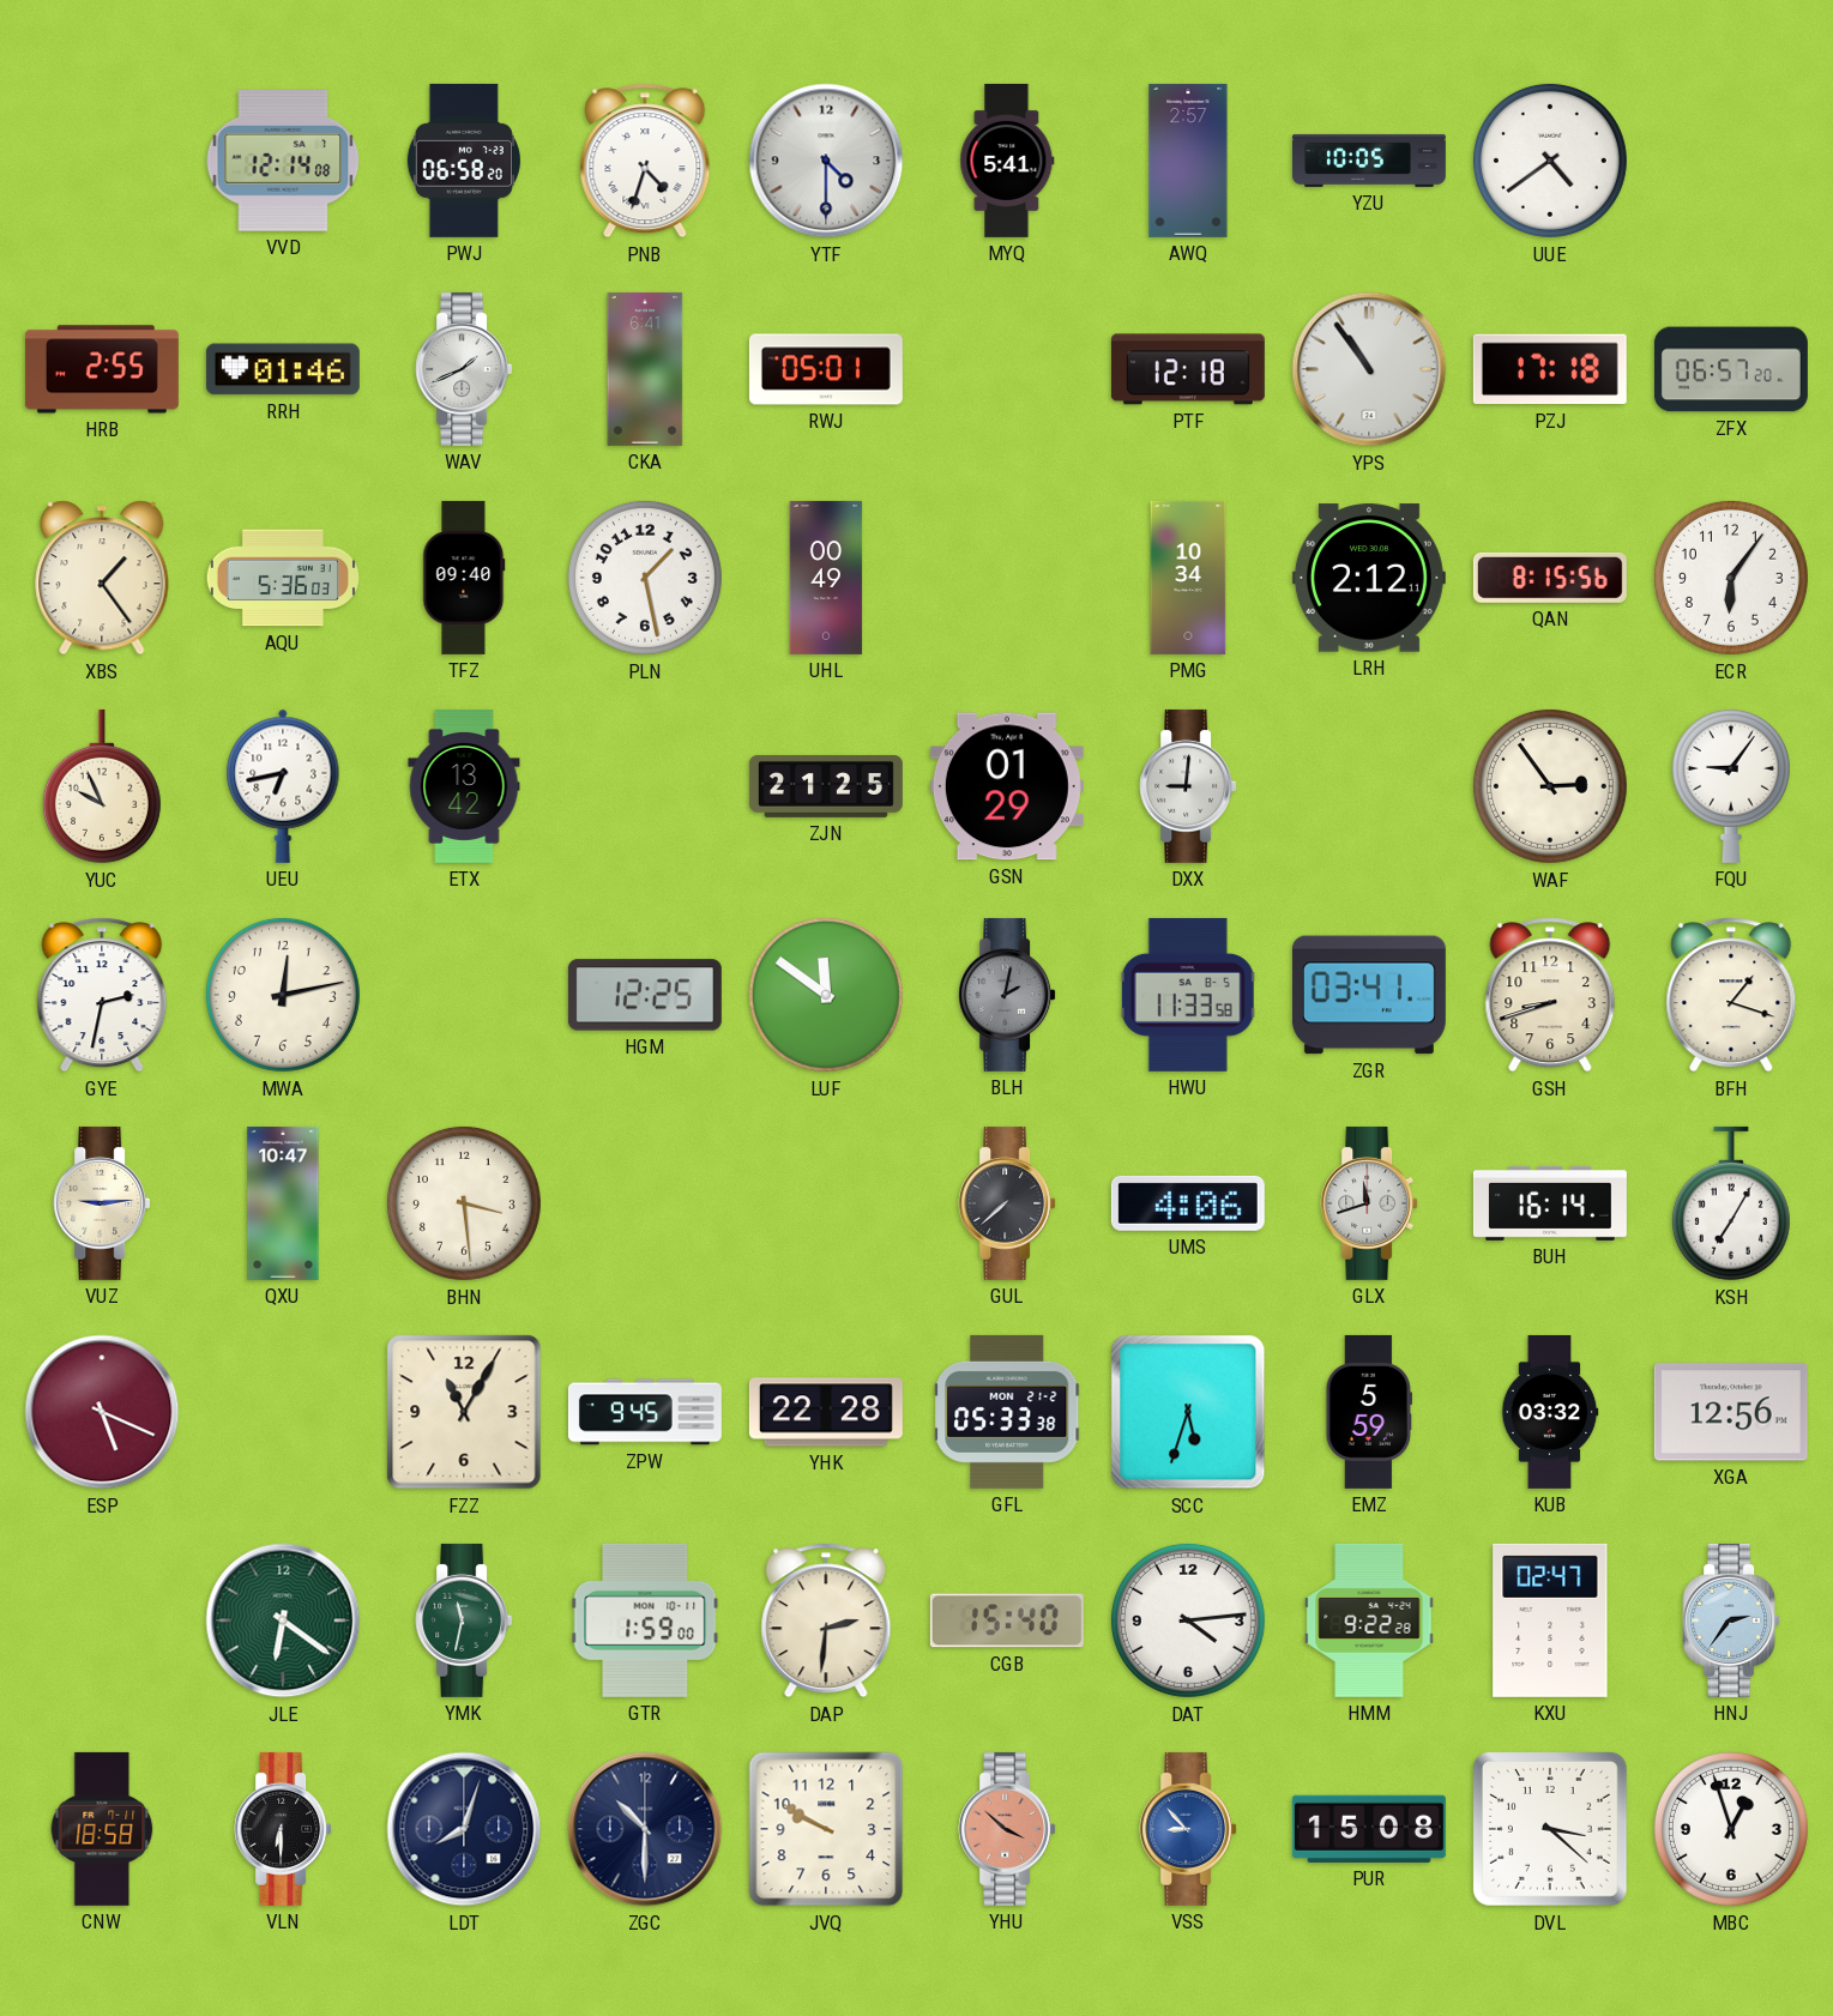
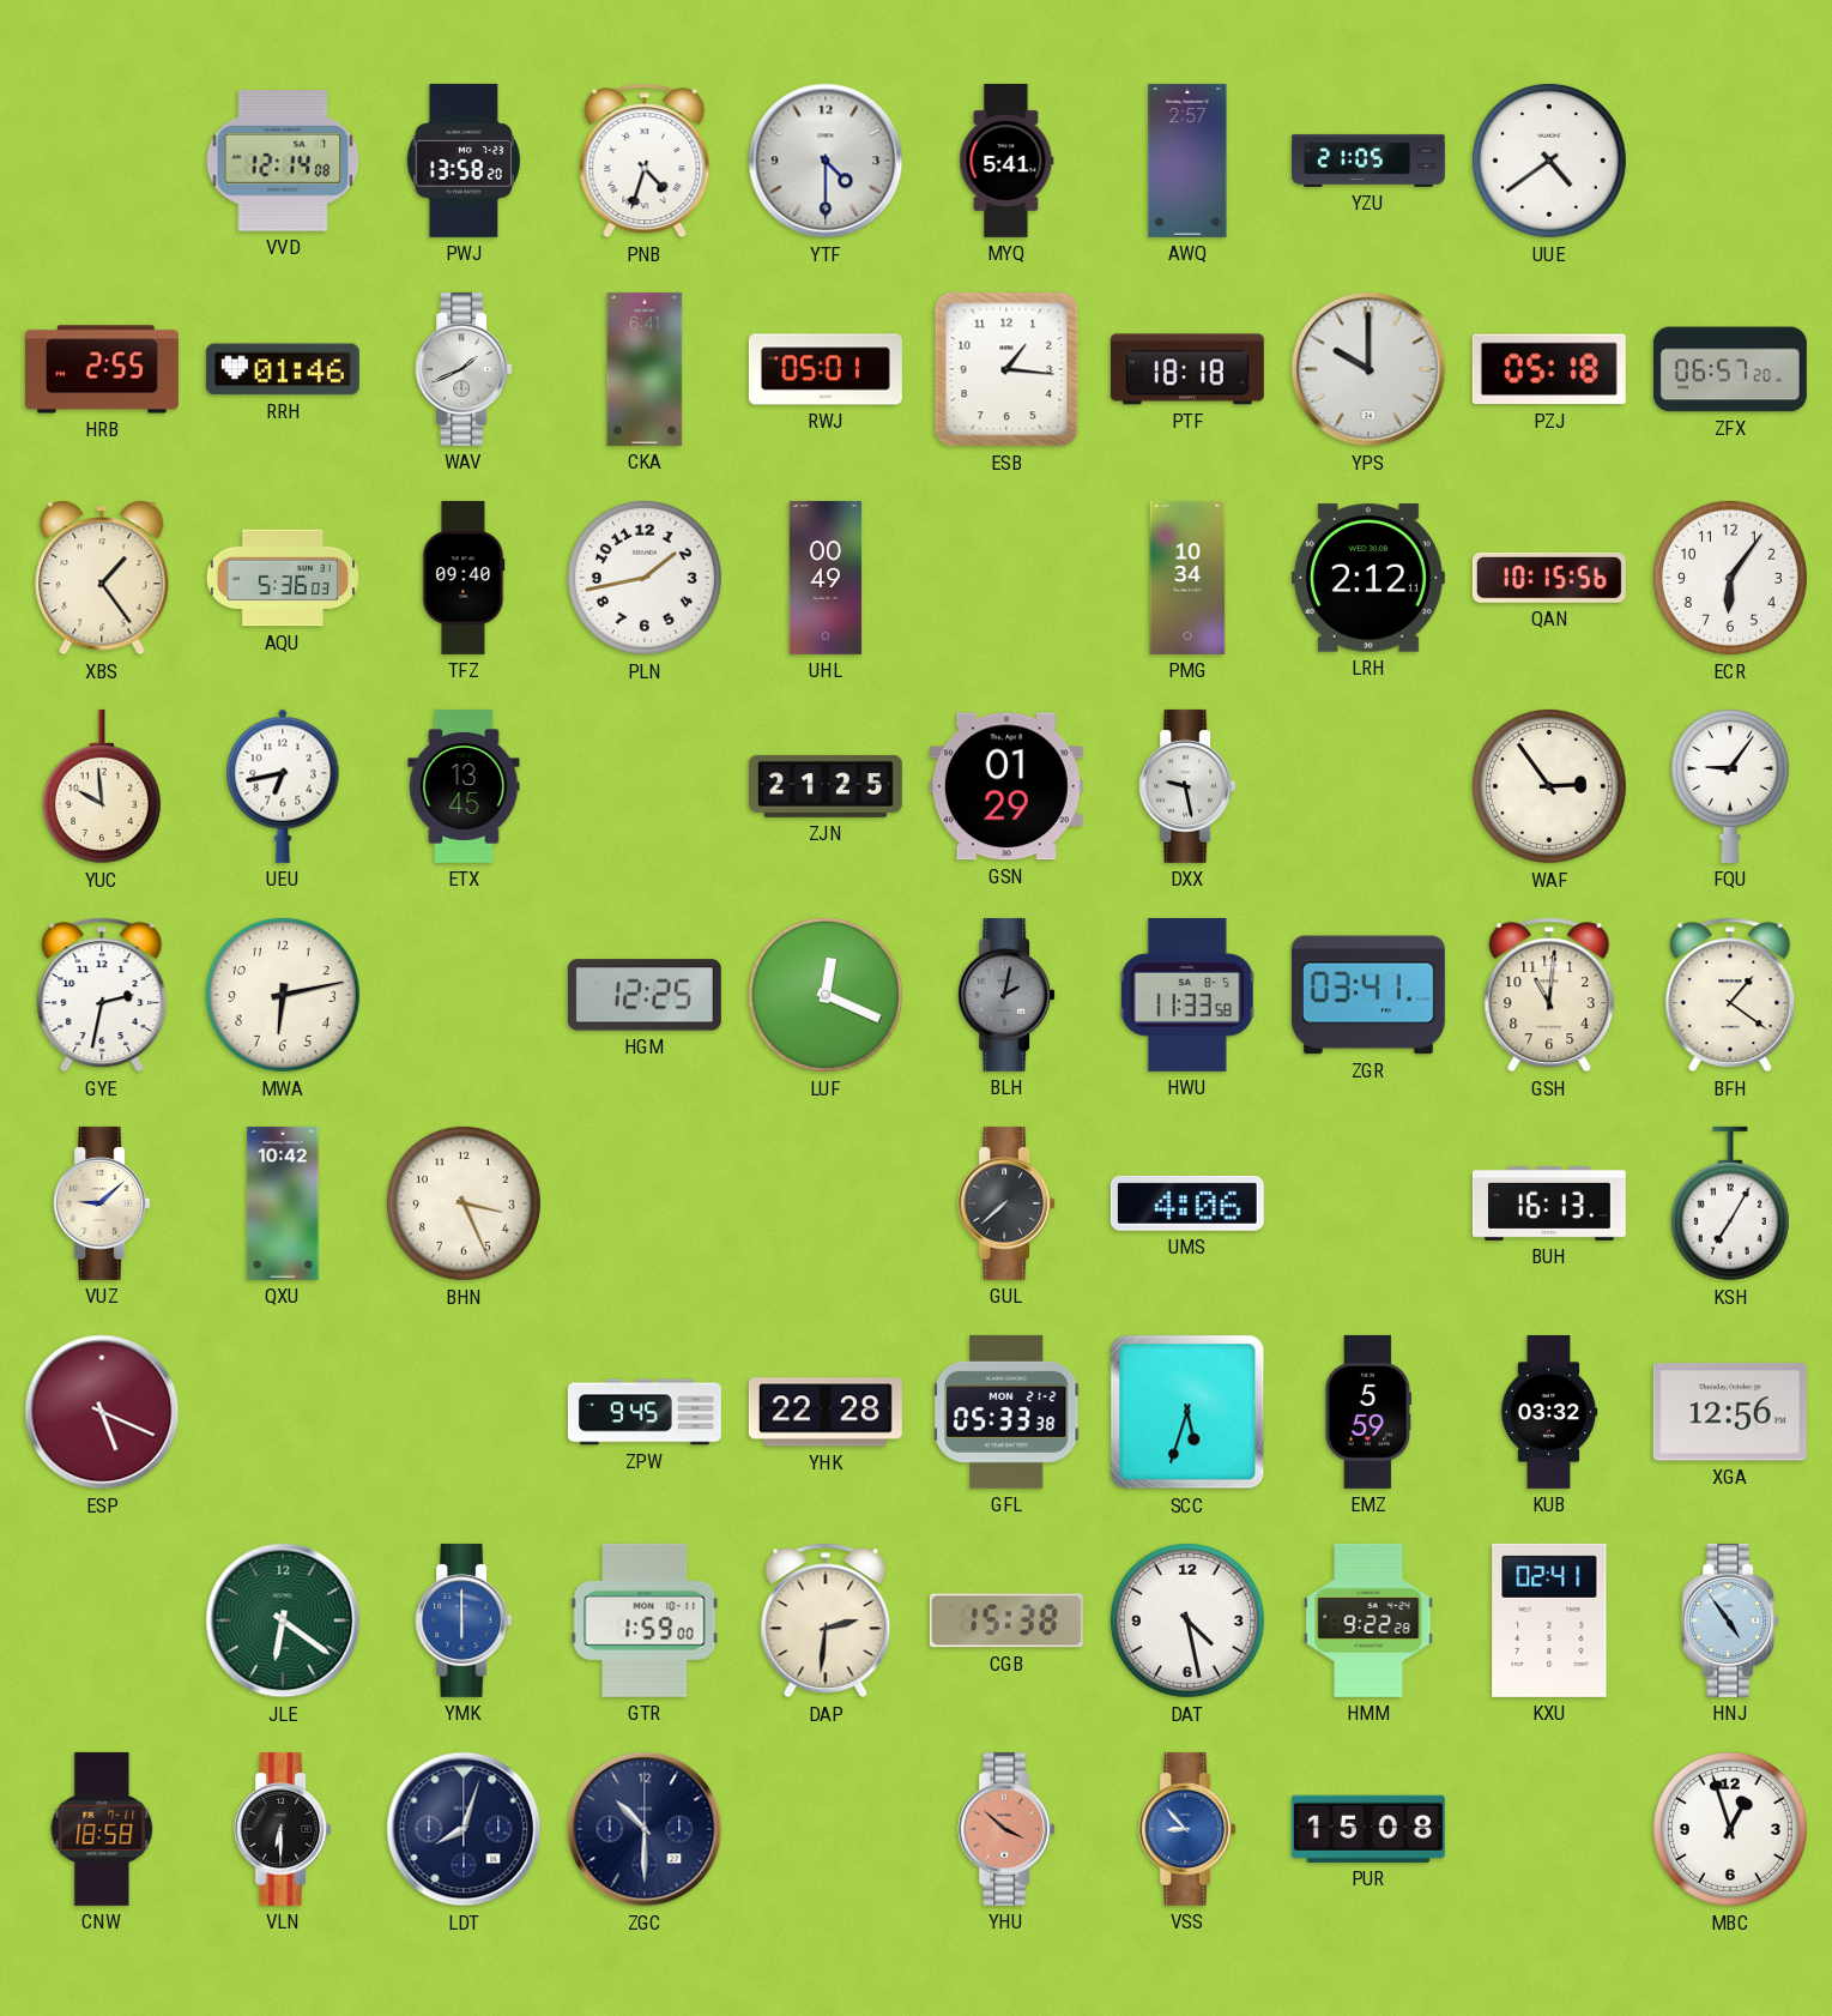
PWJ: 06:58 -> 13:58 (464, 161)
YZU: 10:05 -> 21:05 (1368, 161)
ESB: none -> 1:16 (1006, 369)
PTF: 12:18 -> 18:18 (1187, 369)
YPS: 10:54 -> 10:00 (1368, 369)
PZJ: 17:18 -> 05:18 (1549, 369)
PLN: 1:28 -> 1:43 (645, 578)
QAN: 8:15 -> 10:15 (1549, 578)
YUC: 9:56 -> 9:59 (102, 786)
ETX: 13:42 -> 13:45 (464, 786)
DXX: 9:01 -> 9:28 (1187, 786)
MWA: 12:13 -> 6:13 (283, 995)
LUF: 11:51 -> 12:19 (826, 995)
GSH: 8:42 -> 11:01 (1549, 995)
BFH: 1:18 -> 1:21 (1730, 995)
VUZ: 9:14 -> 9:08 (102, 1203)
QXU: 10:47 -> 10:42 (283, 1203)
BHN: 3:29 -> 3:26 (464, 1203)
GLX: 11:42 -> none (1369, 1203)
BUH: 16:14 -> 16:13 (1549, 1203)
FZZ: 11:05 -> none (464, 1412)
YMK: 11:32 -> 6:00 (464, 1620)
YMK dial: green -> blue (464, 1620)
CGB: 15:40 -> 15:38 (1006, 1620)
DAT: 4:14 -> 4:28 (1187, 1620)
KXU: 02:47 -> 02:41 (1549, 1620)
HNJ: 2:36 -> 4:54 (1730, 1620)
JVQ: 9:50 -> none (826, 1829)
DVL: 3:22 -> none (1550, 1829)
